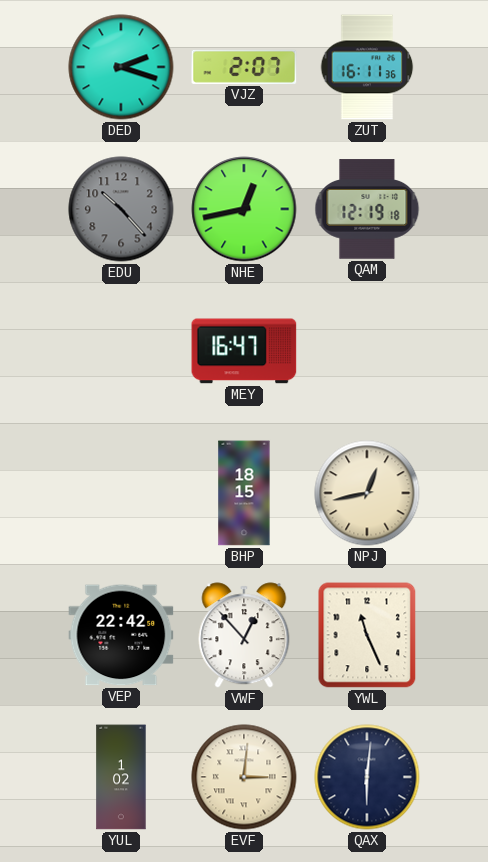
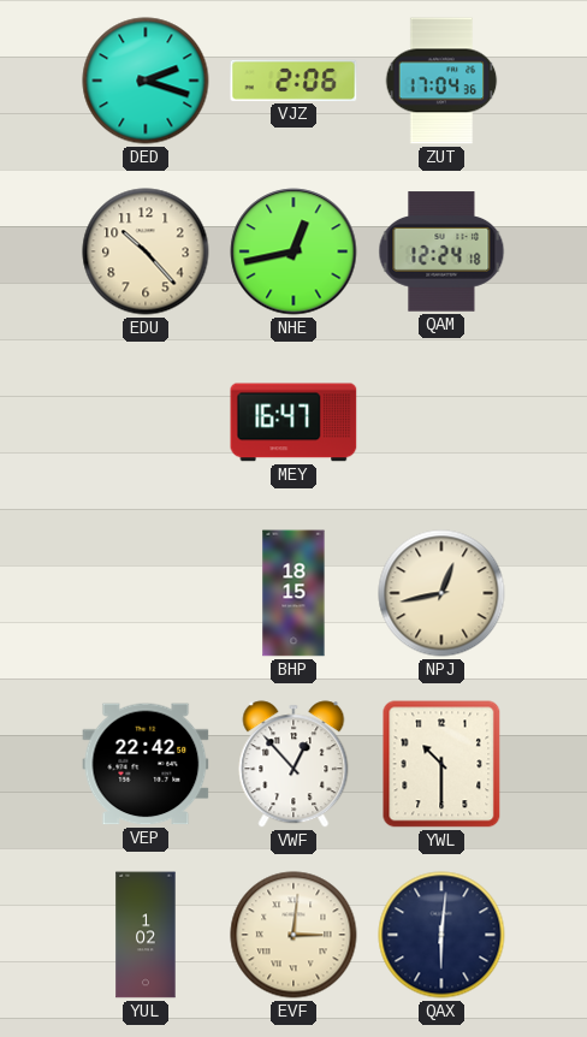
VJZ: 2:07 -> 2:06 (293, 81)
ZUT: 16:11 -> 17:04 (441, 81)
EDU dial: grey -> cream (146, 251)
QAM: 12:19 -> 12:24 (441, 251)
YWL: 11:26 -> 10:30 (441, 764)
